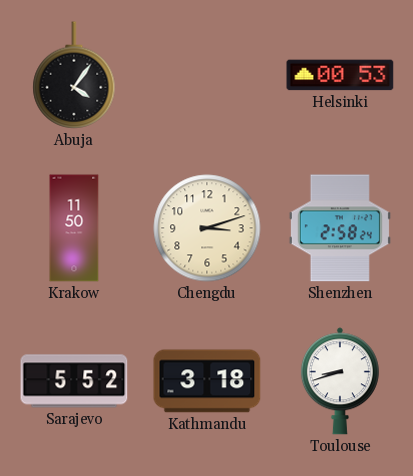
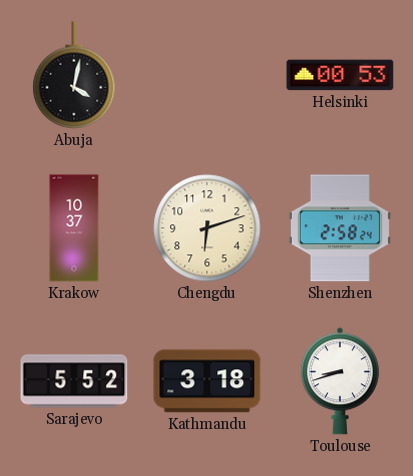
Abuja: 4:06 -> 4:02 (74, 75)
Krakow: 11:50 -> 10:37 (74, 228)
Chengdu: 3:12 -> 6:12 (207, 228)
